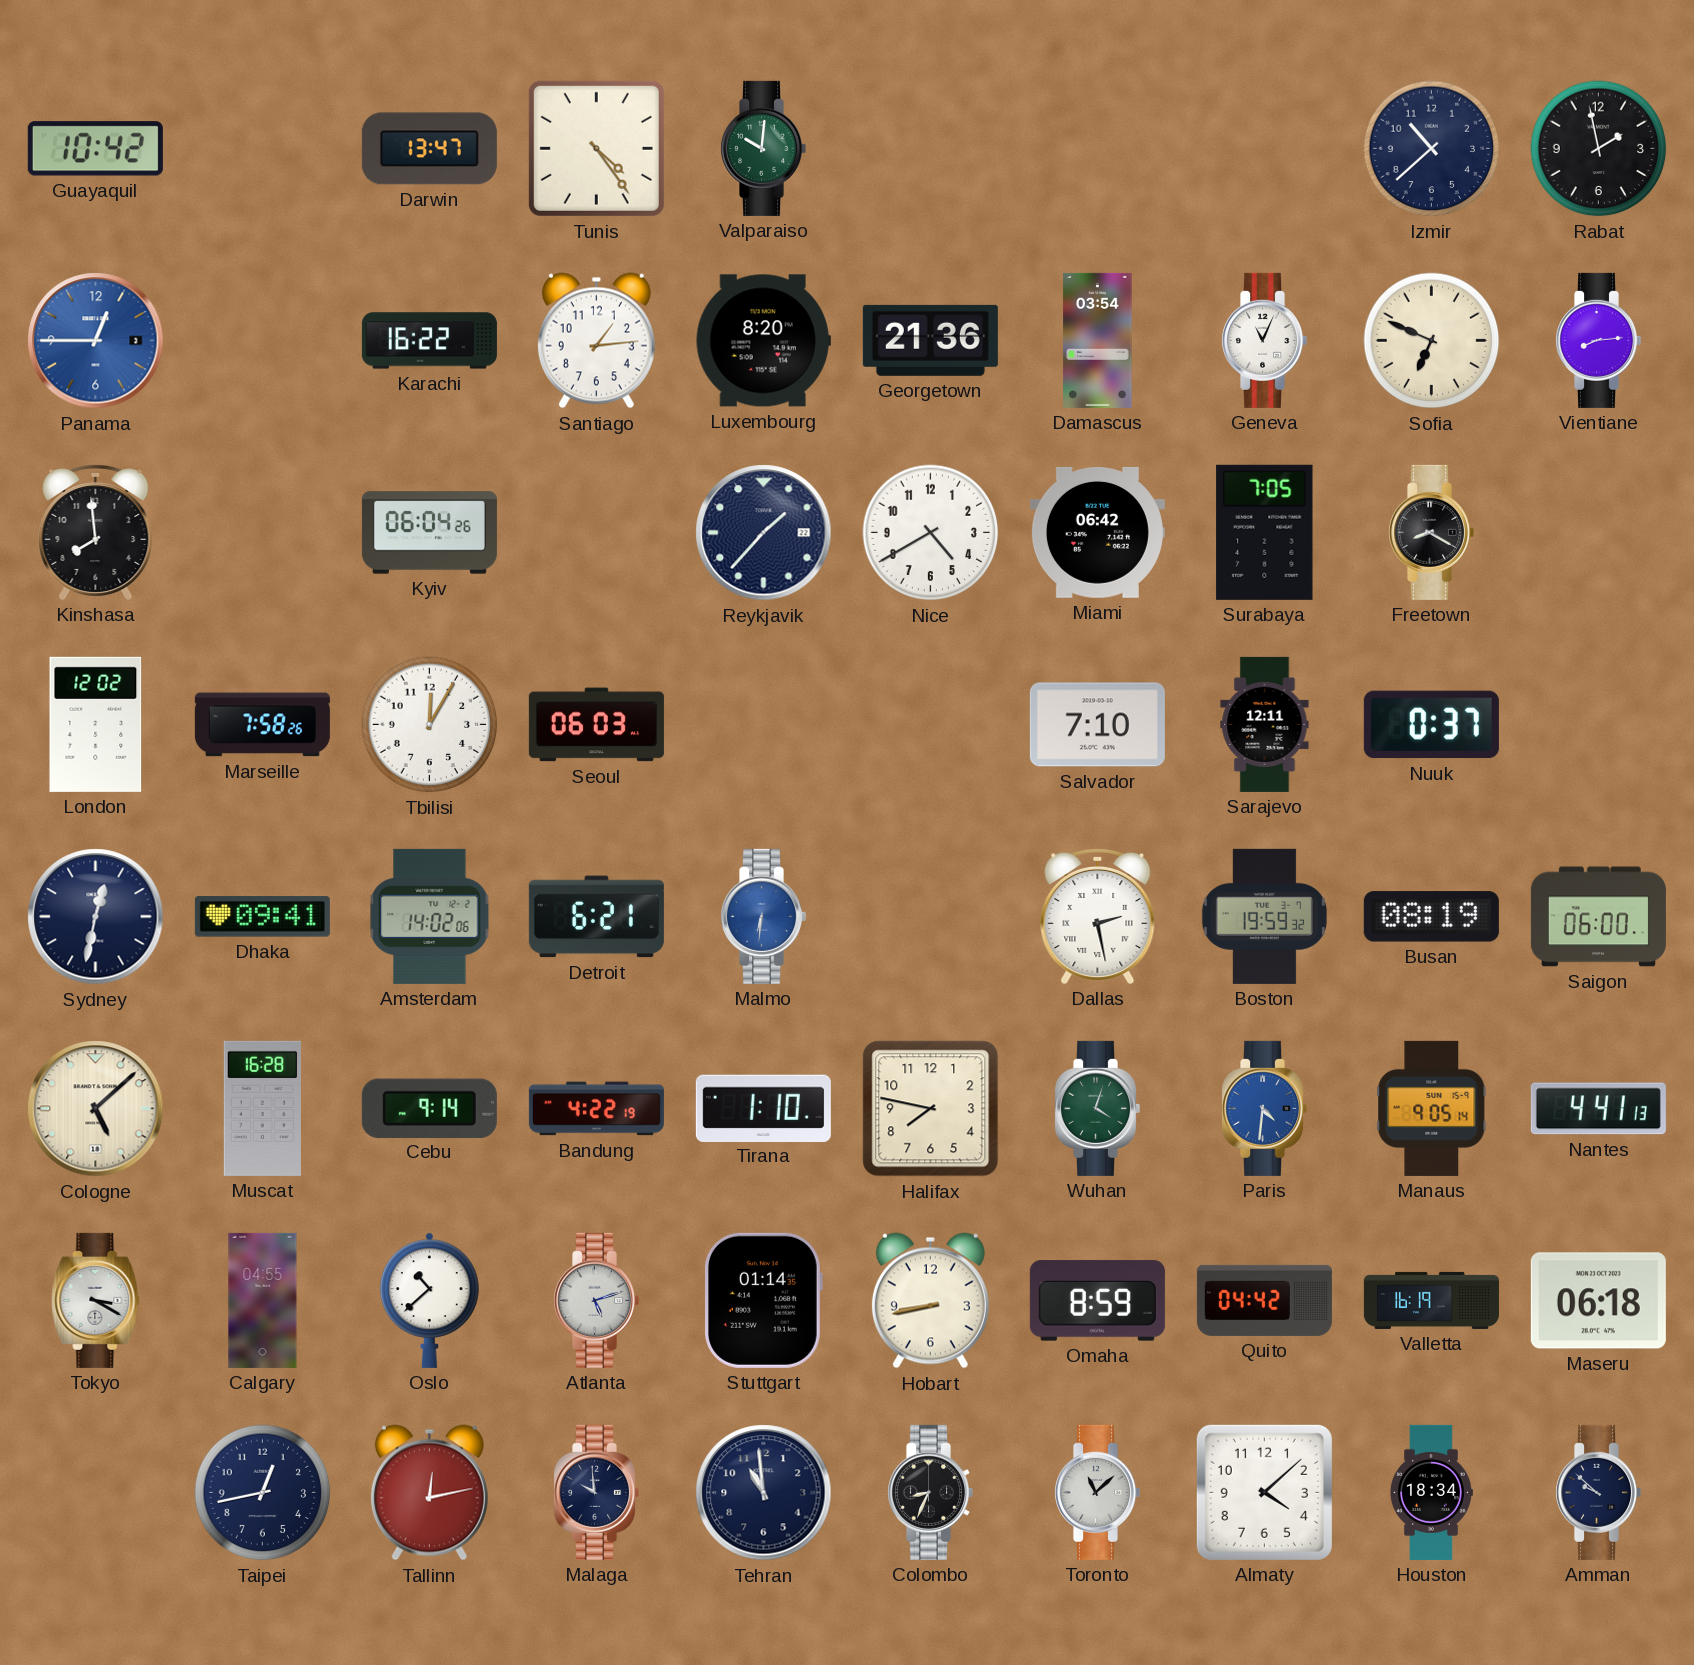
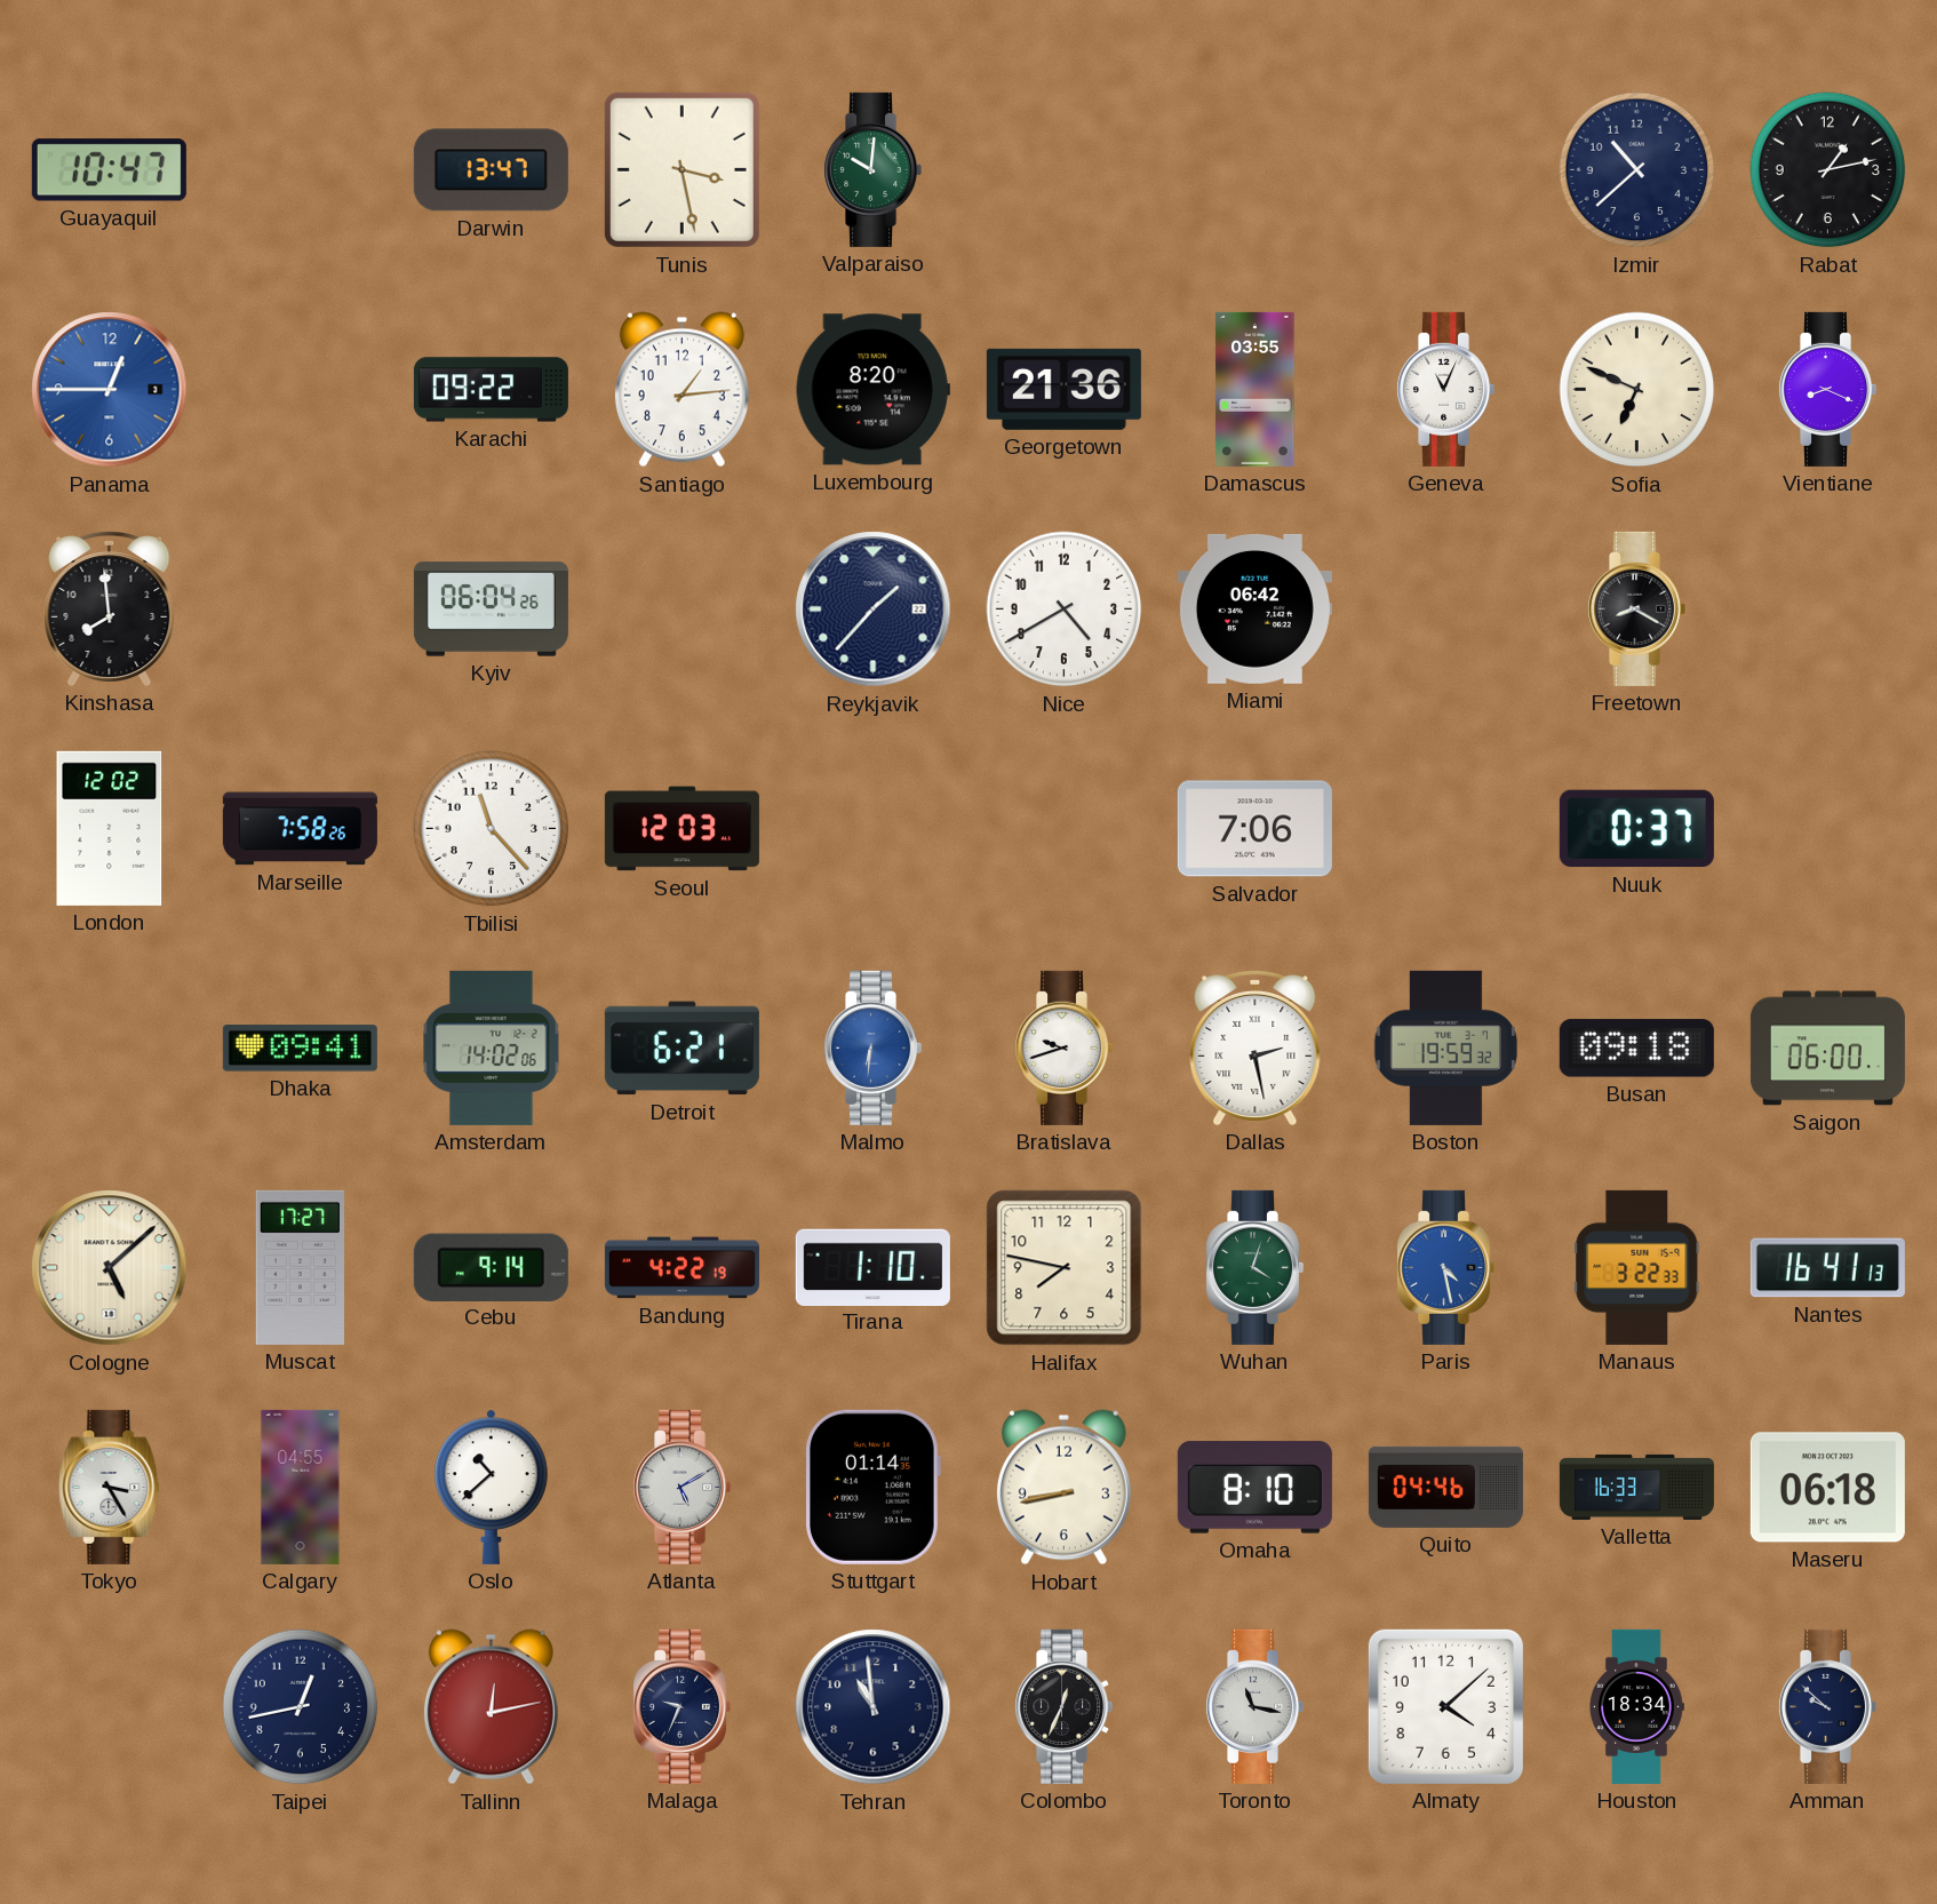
Guayaquil: 10:42 -> 10:47 (109, 170)
Tunis: 4:24 -> 3:28 (681, 169)
Rabat: 1:58 -> 1:13 (1828, 170)
Karachi: 16:22 -> 09:22 (491, 390)
Damascus: 03:54 -> 03:55 (1256, 389)
Vientiane: 8:14 -> 8:19 (1828, 389)
Surabaya: 7:05 -> none (1265, 532)
Tbilisi: 12:05 -> 11:23 (492, 829)
Seoul: 06:03 -> 12:03 (681, 829)
Salvador: 7:10 -> 7:06 (1254, 829)
Sarajevo: 12:11 -> none (1265, 724)
Sydney: 12:32 -> none (96, 917)
Bratislava: none -> 9:42 (1065, 1047)
Busan: 08:19 -> 09:18 (1636, 1049)
Muscat: 16:28 -> 17:27 (300, 1267)
Paris: 4:31 -> 4:28 (1446, 1267)
Manaus: 9:05 -> 3:22 (1637, 1267)
Nantes: 4:41 -> 16:41 (1827, 1268)
Tokyo: 3:20 -> 3:25 (110, 1487)
Atlanta: 5:12 -> 5:10 (683, 1487)
Omaha: 8:59 -> 8:10 (1254, 1488)
Quito: 04:42 -> 04:46 (1445, 1487)
Valletta: 16:19 -> 16:33 (1636, 1487)
Malaga: 9:59 -> 9:34 (683, 1706)
Colombo: 8:34 -> 12:34 (1065, 1706)
Toronto: 11:08 -> 11:17 (1256, 1706)
